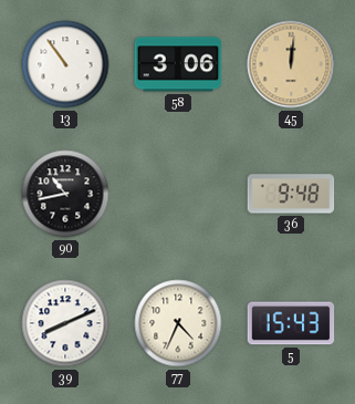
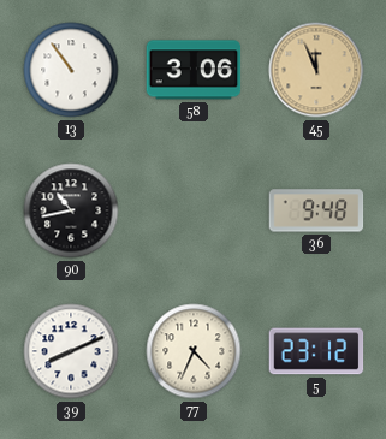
45: 12:01 -> 11:56 (316, 70)
5: 15:43 -> 23:12 (316, 351)
